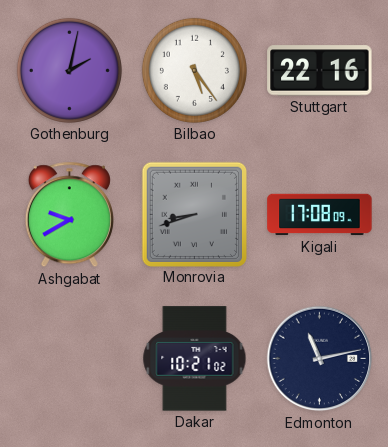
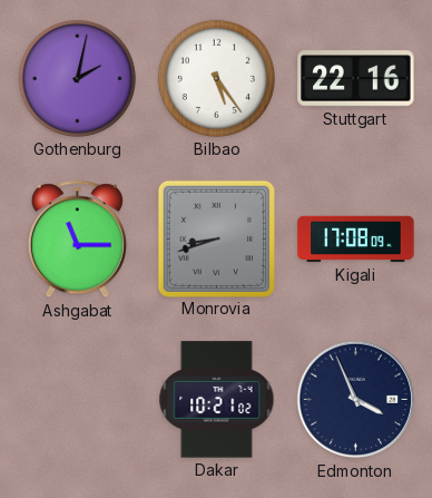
Ashgabat: 9:40 -> 11:15 (77, 240)
Edmonton: 11:13 -> 3:56 (356, 400)
